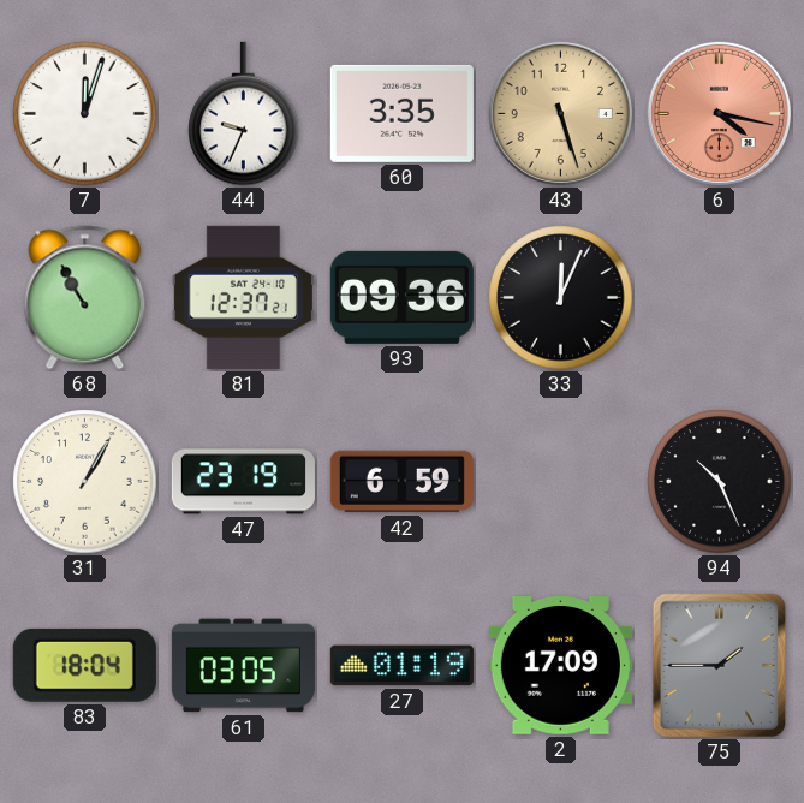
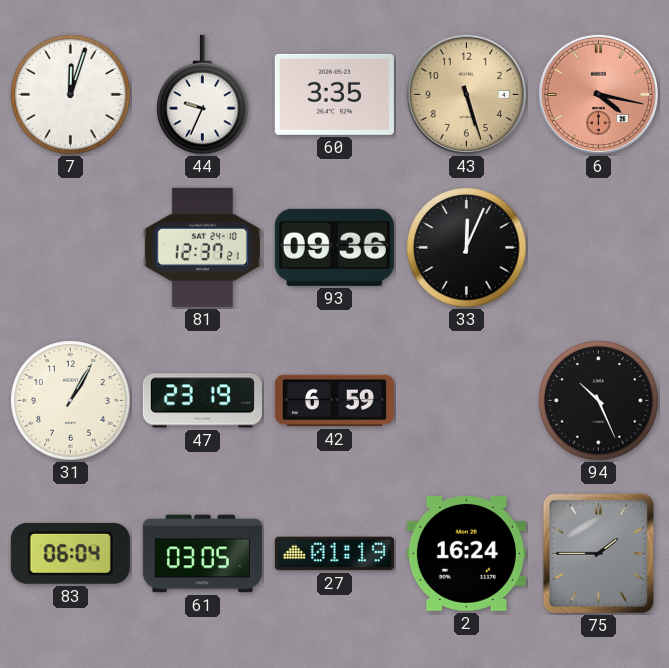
68: 10:55 -> none (85, 298)
83: 18:04 -> 06:04 (70, 553)
2: 17:09 -> 16:24 (466, 554)
